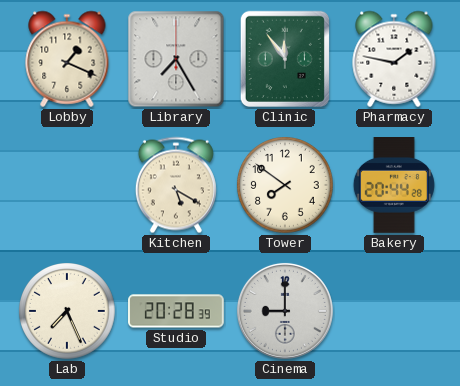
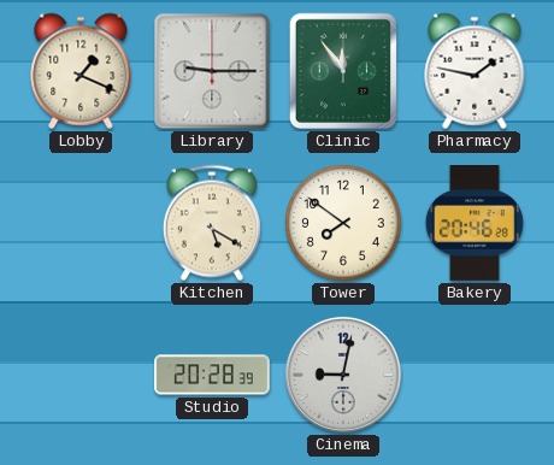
Library: 7:25 -> 9:15 (212, 71)
Bakery: 20:44 -> 20:46 (475, 224)
Lab: 7:26 -> none (68, 312)
Cinema: 9:00 -> 9:02 (343, 375)
